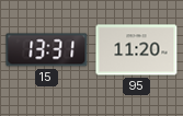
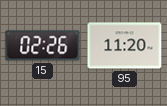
15: 13:31 -> 02:26 (43, 46)
